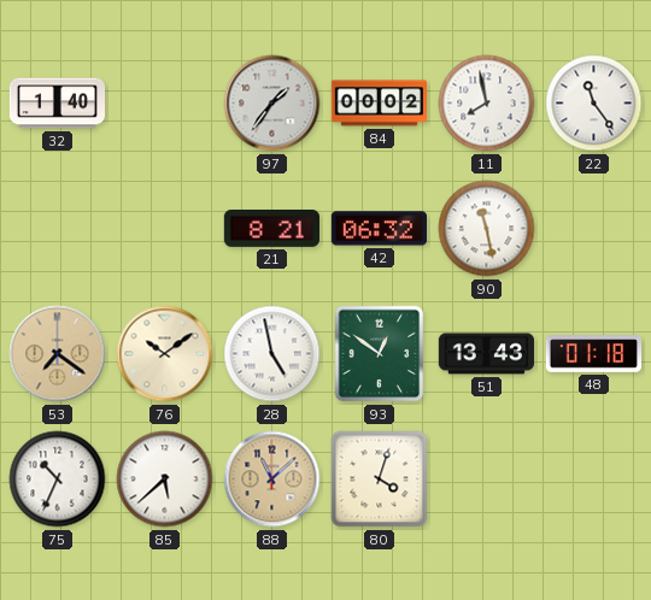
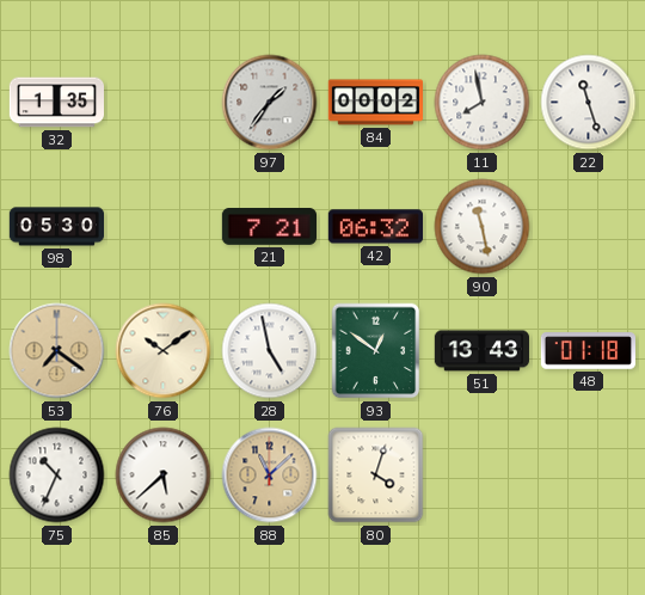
32: 1:40 -> 1:35 (57, 103)
22: 11:24 -> 11:27 (589, 103)
98: none -> 05:30 (56, 227)
21: 8:21 -> 7:21 (269, 227)
